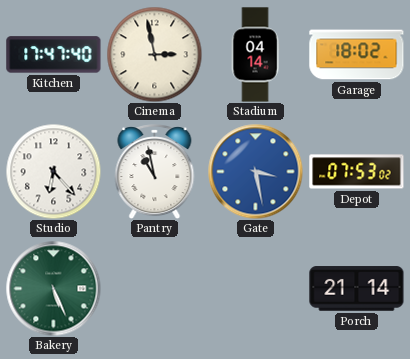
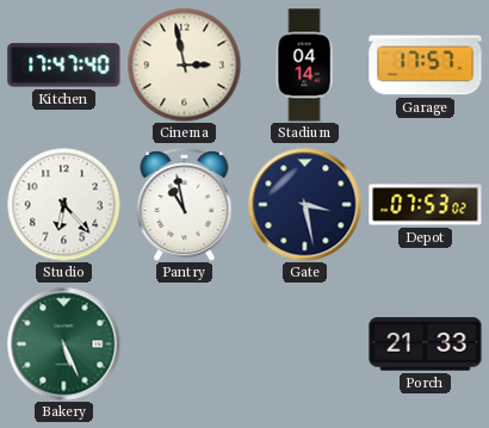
Garage: 18:02 -> 17:57 (426, 66)
Gate dial: blue -> navy (304, 204)
Porch: 21:14 -> 21:33 (426, 345)
